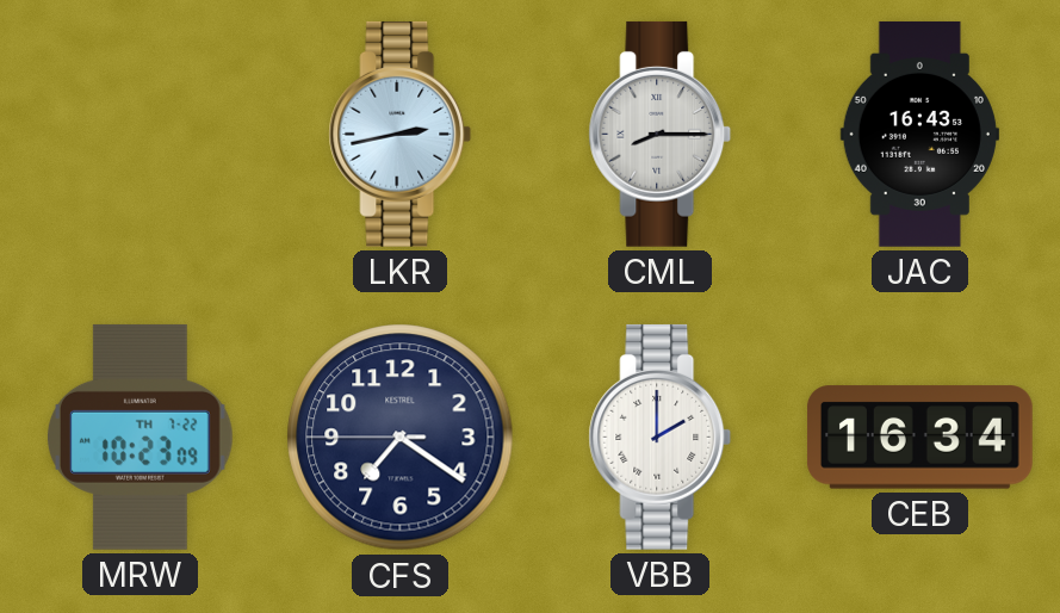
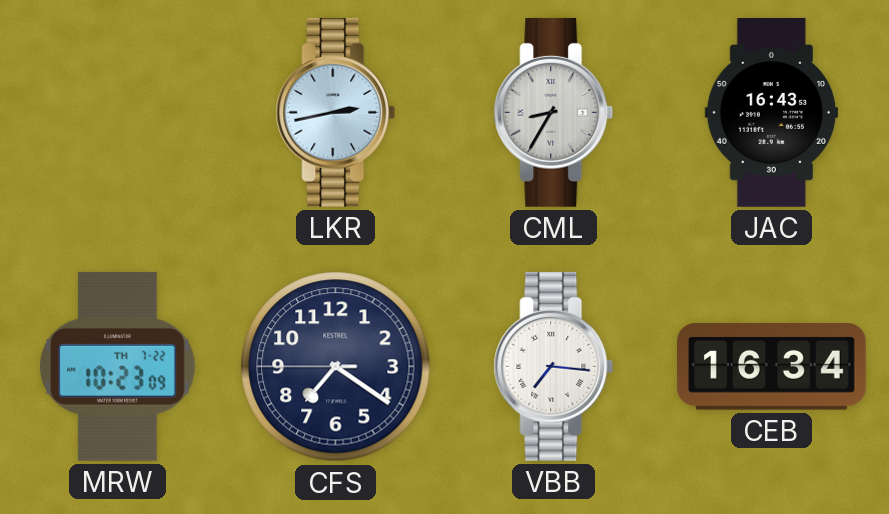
CML: 8:15 -> 8:35 (554, 112)
VBB: 2:00 -> 7:16 (554, 366)
